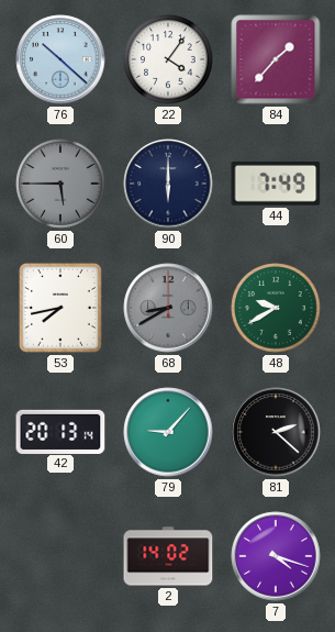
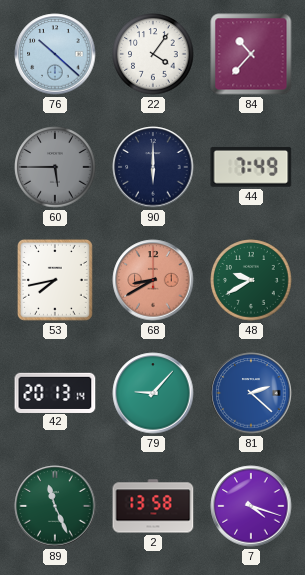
84: 1:37 -> 10:37 (251, 54)
68 dial: grey -> salmon (153, 280)
81 dial: black -> blue (251, 393)
89: none -> 11:26 (55, 506)
2: 14:02 -> 13:58 (153, 506)
